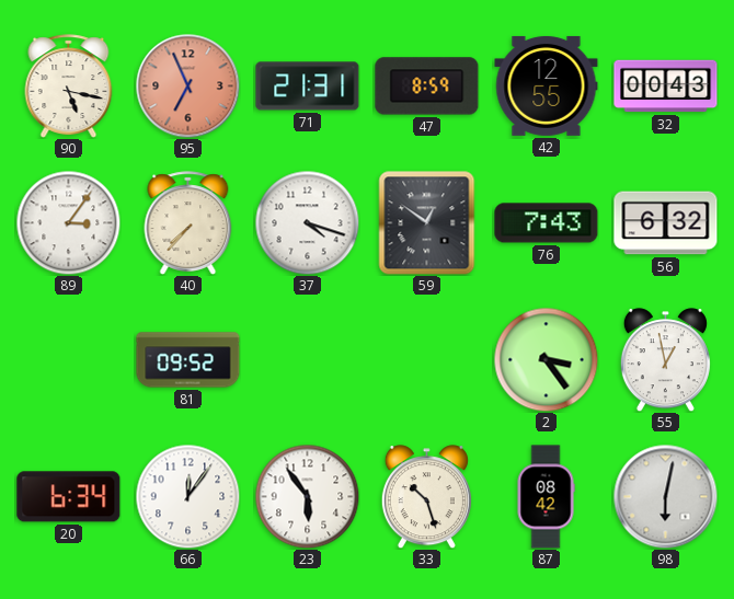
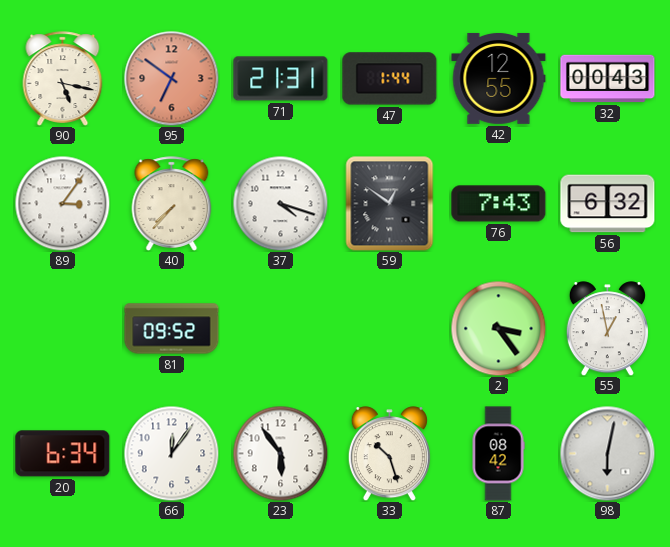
95: 6:56 -> 6:51 (171, 78)
47: 8:59 -> 1:44 (390, 79)
